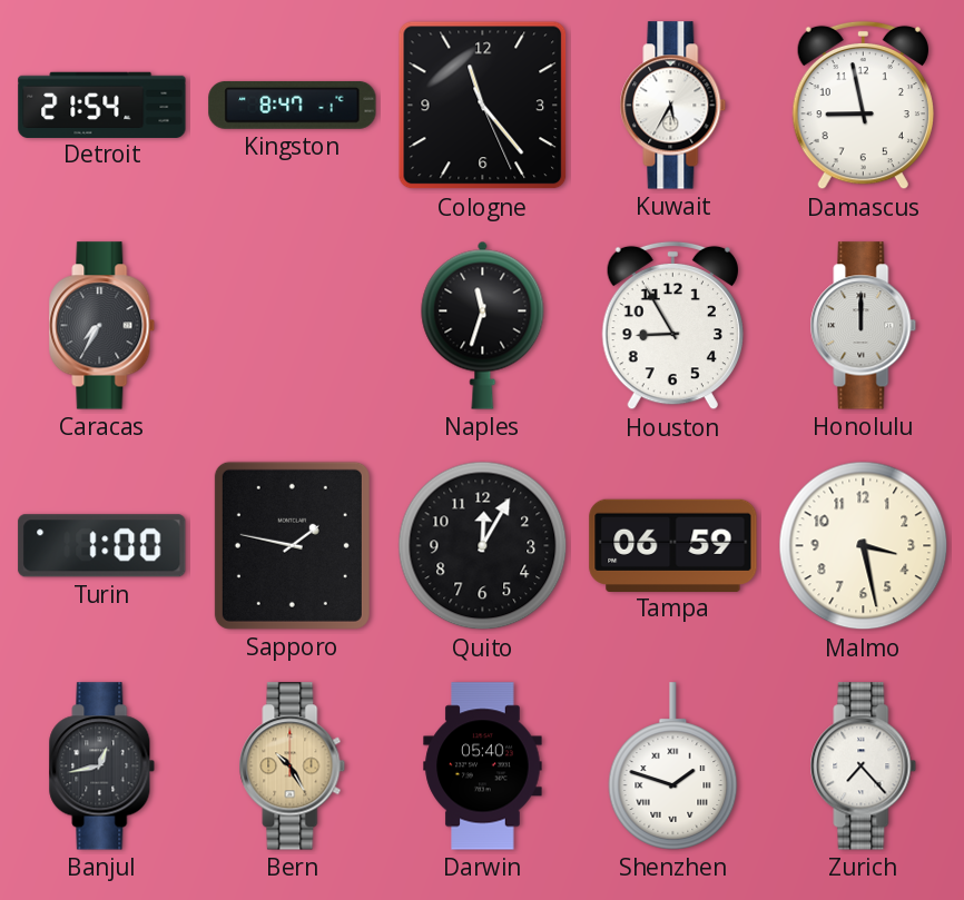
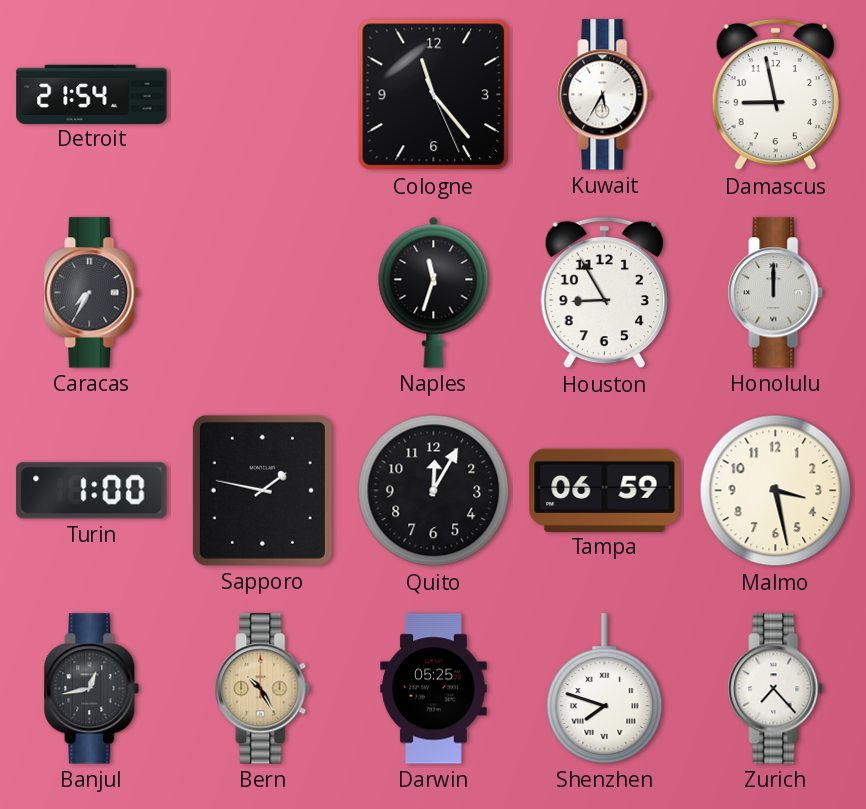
Kingston: 8:47 -> none (293, 105)
Darwin: 05:40 -> 05:25 (434, 689)
Shenzhen: 1:48 -> 7:48 (605, 689)
